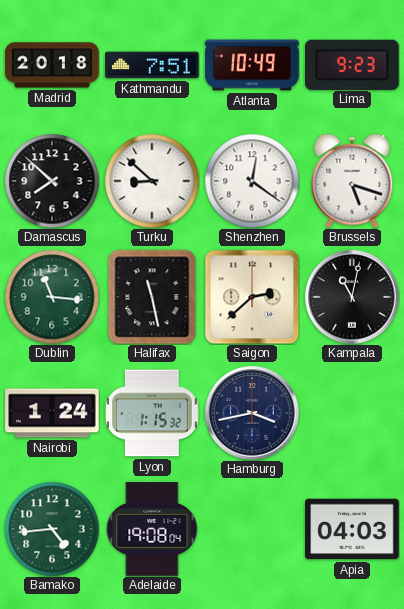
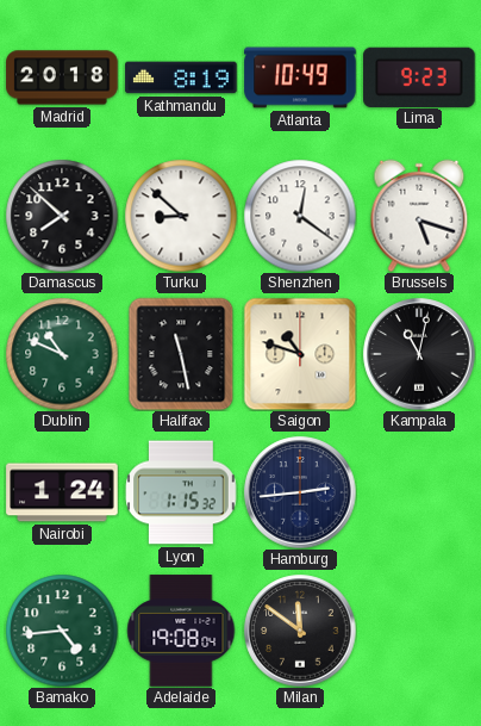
Kathmandu: 7:51 -> 8:19 (181, 77)
Dublin: 11:16 -> 10:49 (62, 354)
Saigon: 2:38 -> 10:48 (300, 354)
Hamburg: 3:43 -> 2:44 (300, 492)
Milan: none -> 11:51 (300, 631)
Apia: 04:03 -> none (352, 529)
